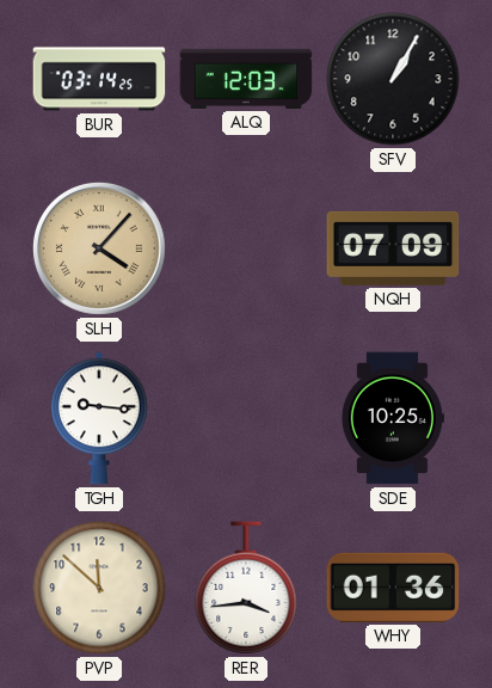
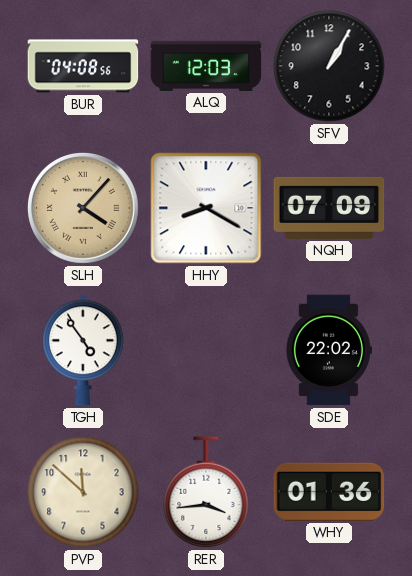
BUR: 03:14 -> 04:08 (83, 66)
HHY: none -> 8:20 (206, 208)
TGH: 9:16 -> 4:54 (83, 350)
SDE: 10:25 -> 22:02 (329, 350)
